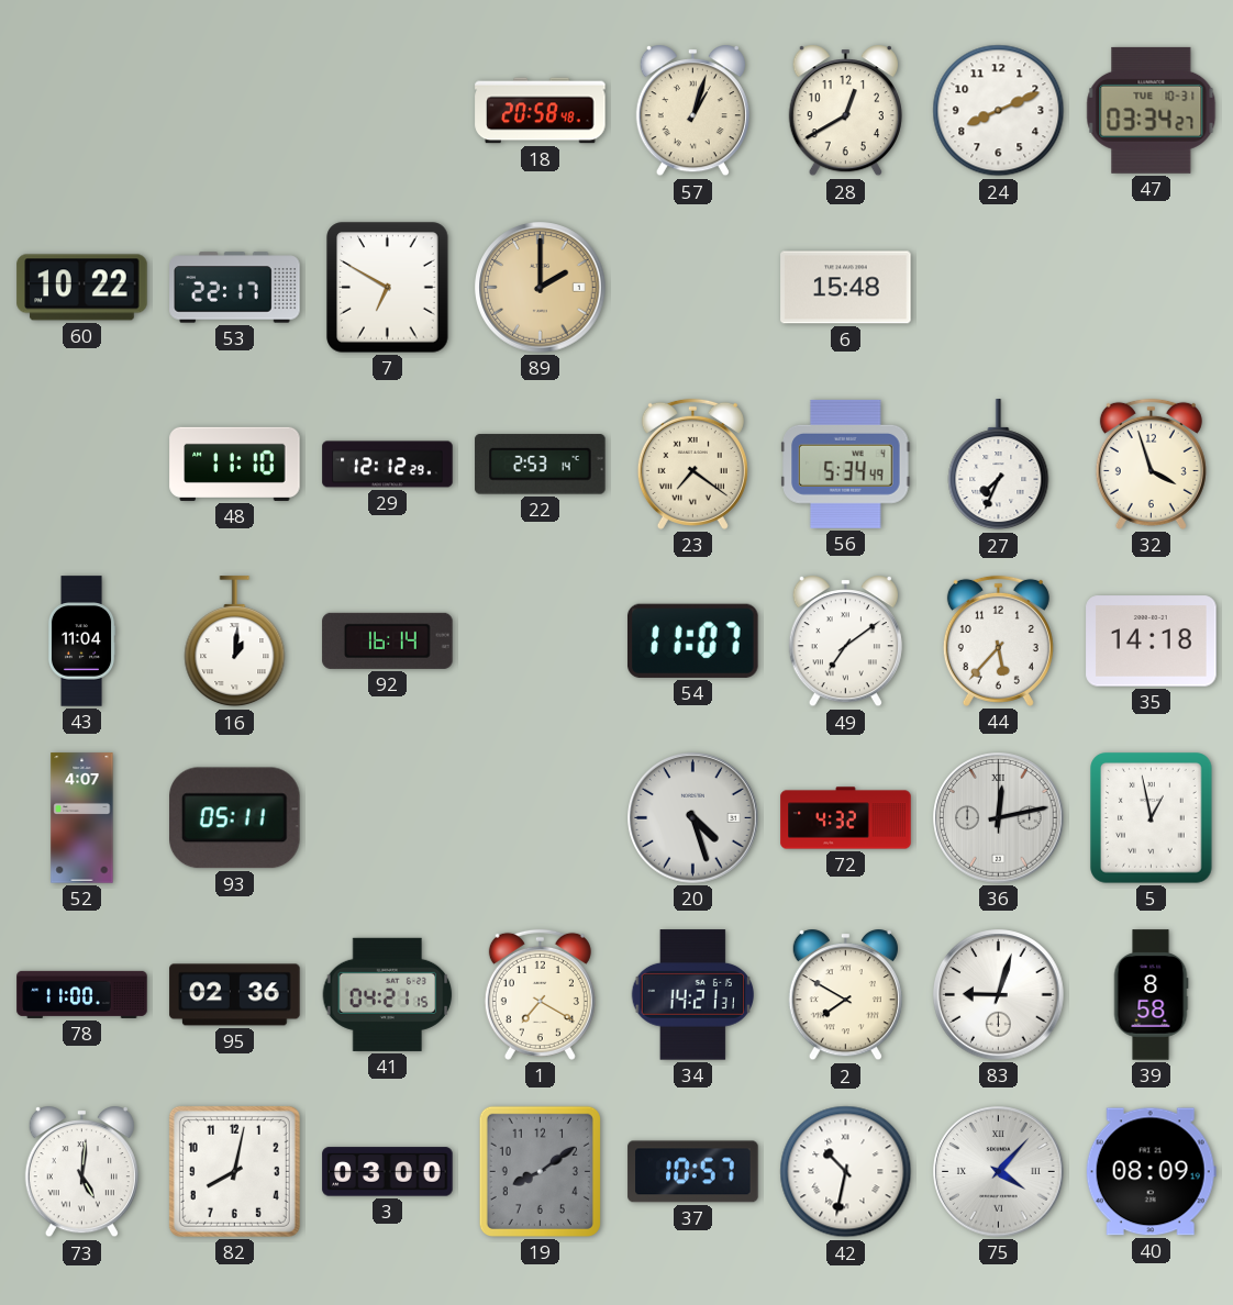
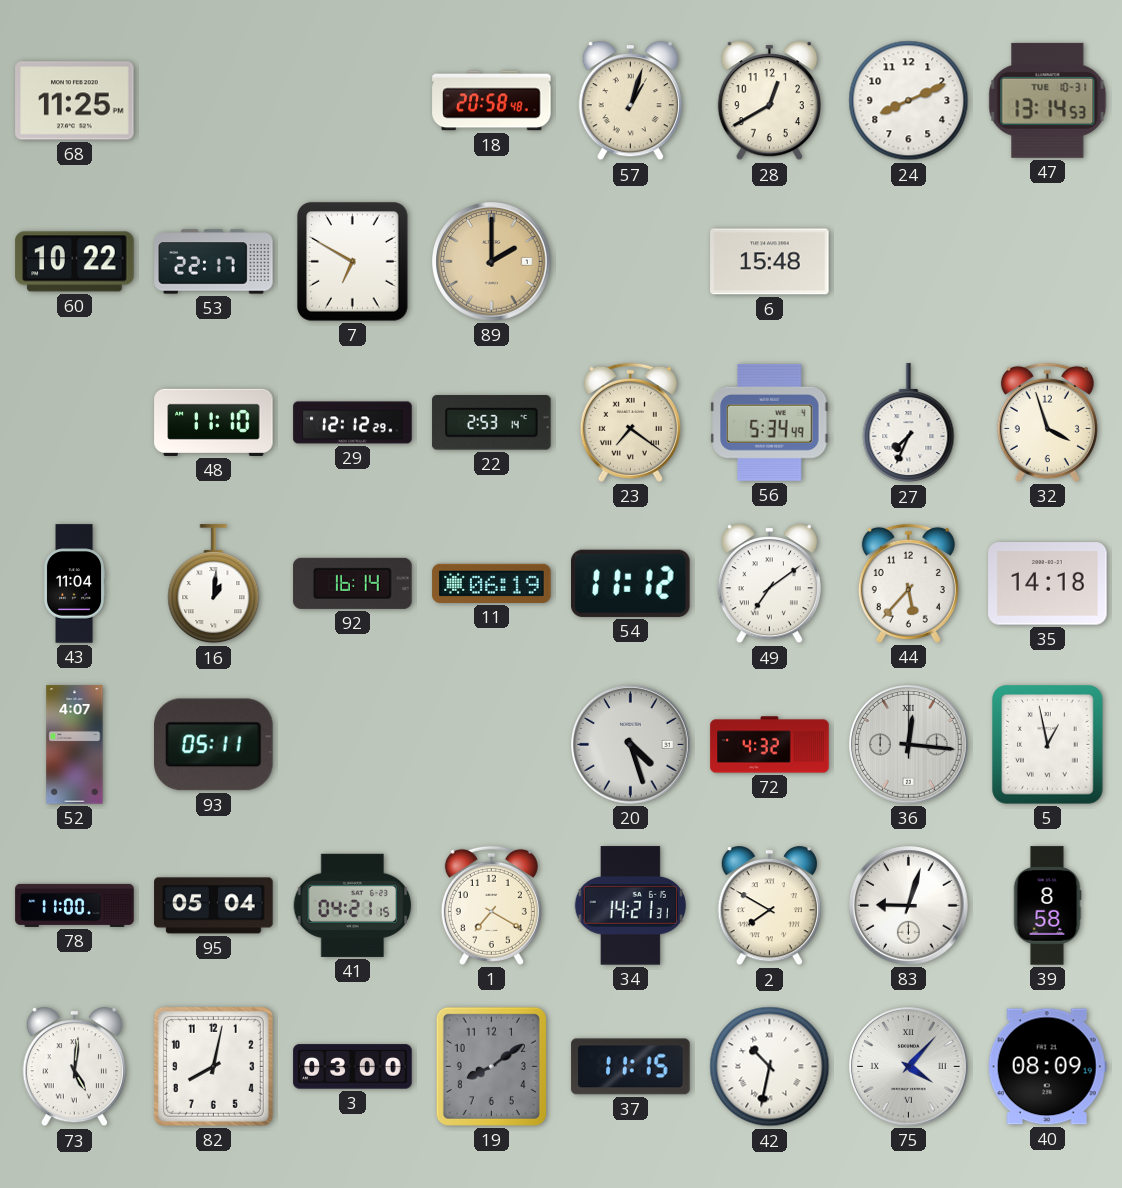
68: none -> 11:25 (75, 101)
47: 03:34 -> 13:14 (1048, 100)
11: none -> 06:19 (492, 583)
54: 11:07 -> 11:12 (631, 583)
36: 12:13 -> 12:16 (909, 745)
95: 02:36 -> 05:04 (214, 906)
37: 10:57 -> 11:15 (631, 1067)
